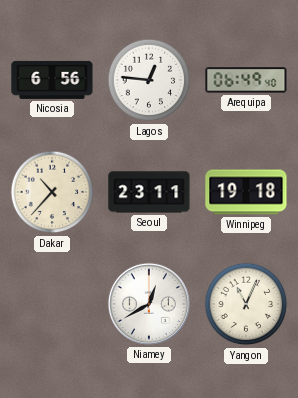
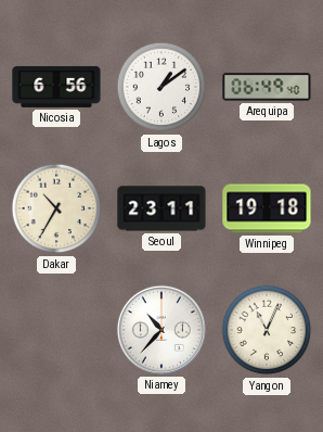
Lagos: 12:46 -> 1:09 (161, 87)
Dakar: 10:37 -> 10:35 (56, 208)
Niamey: 12:40 -> 10:37 (161, 330)
